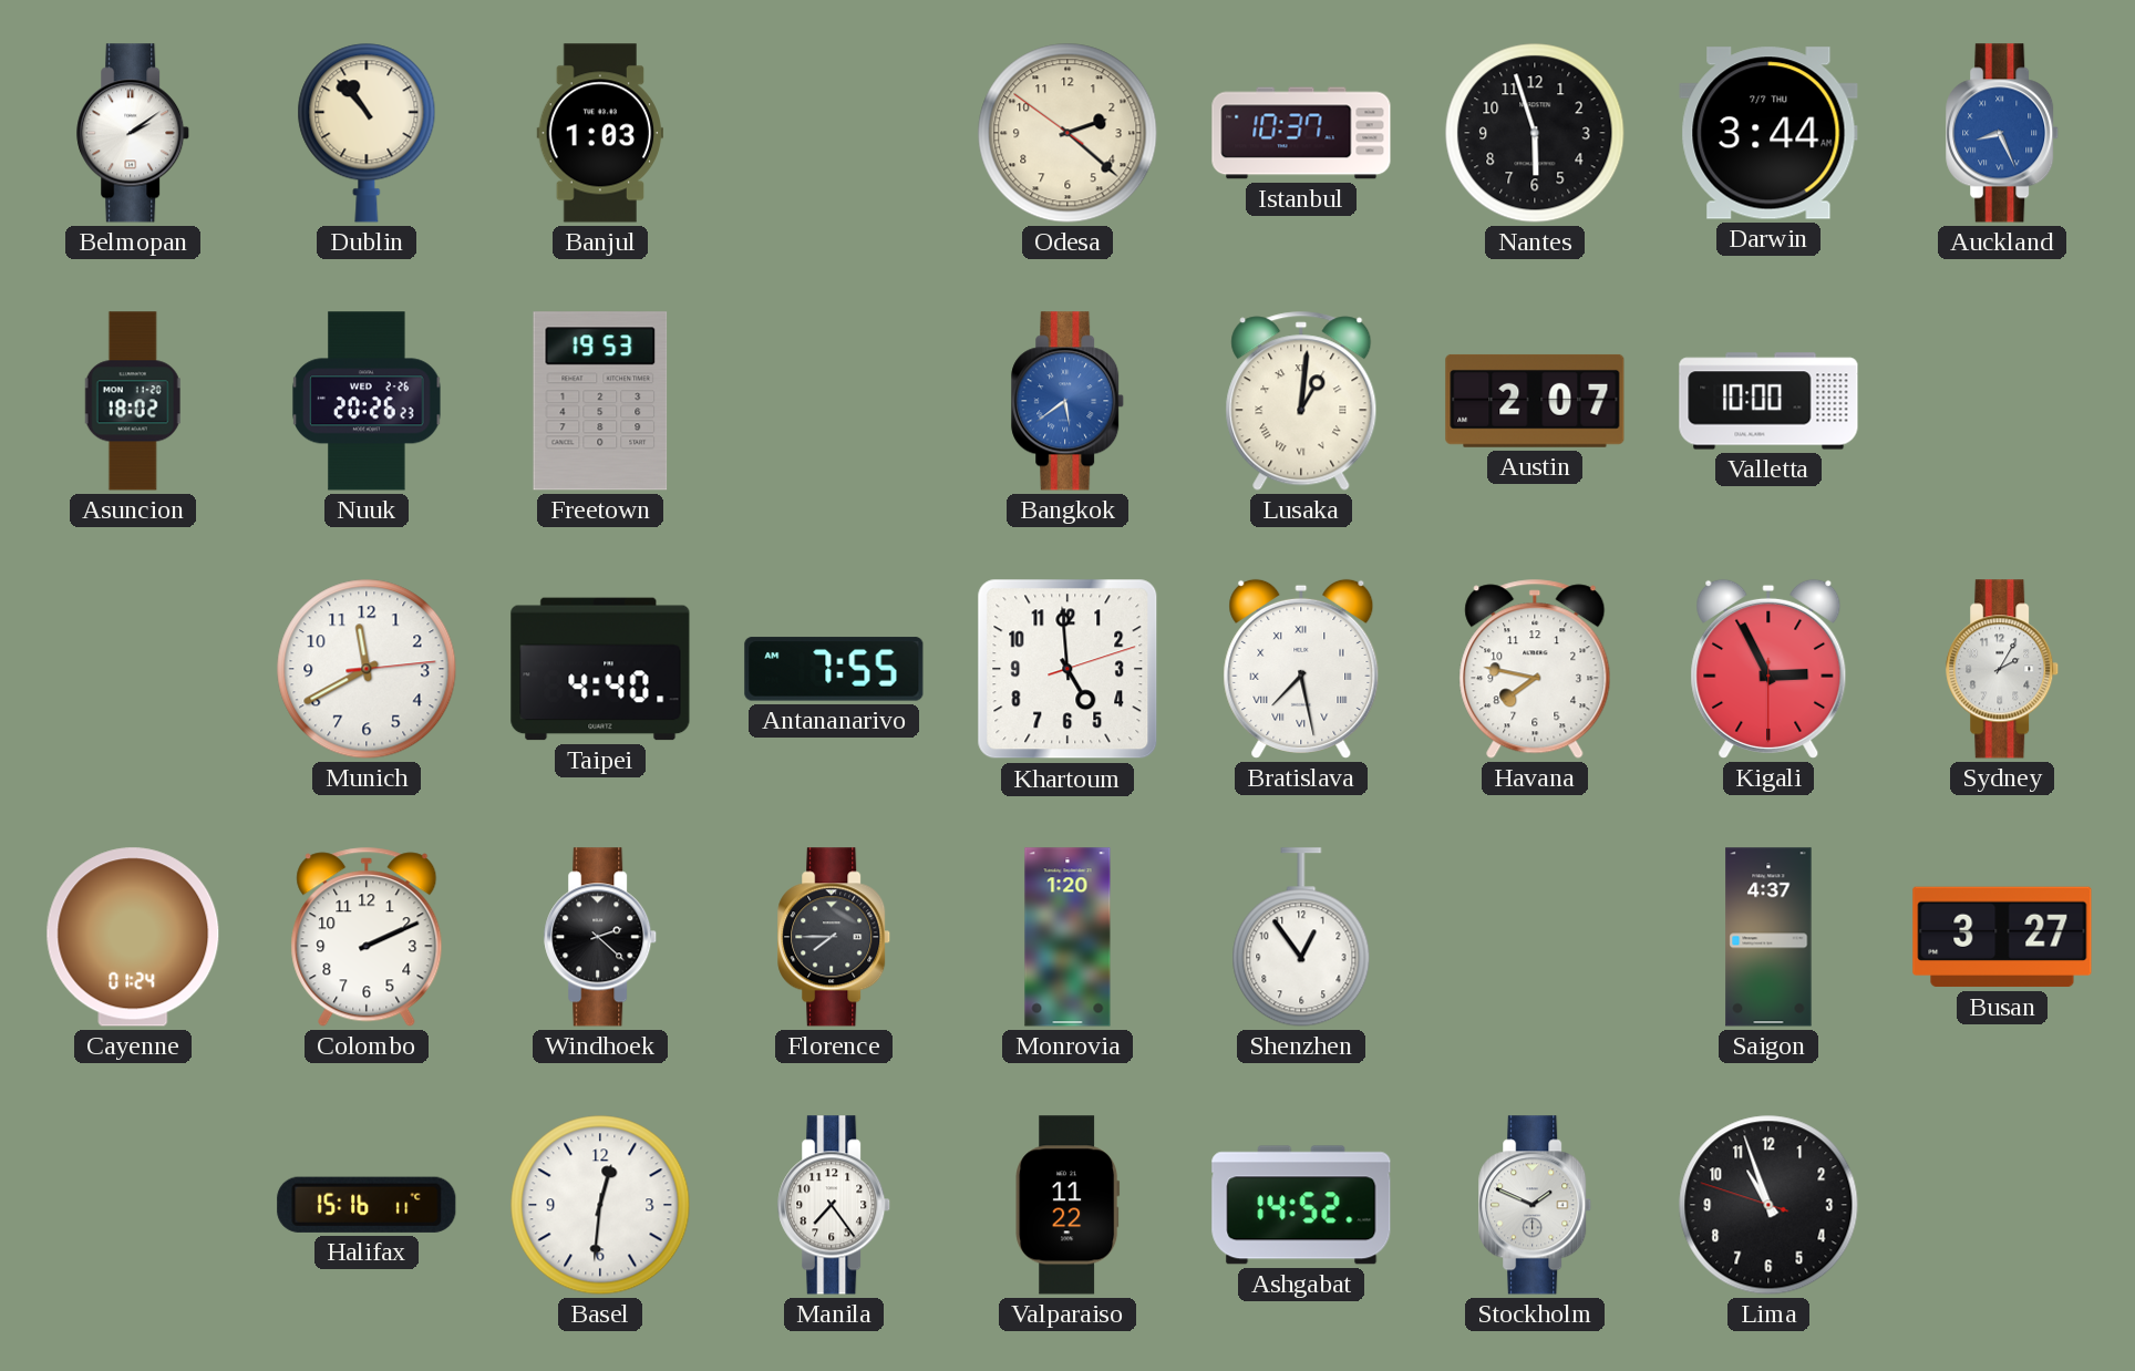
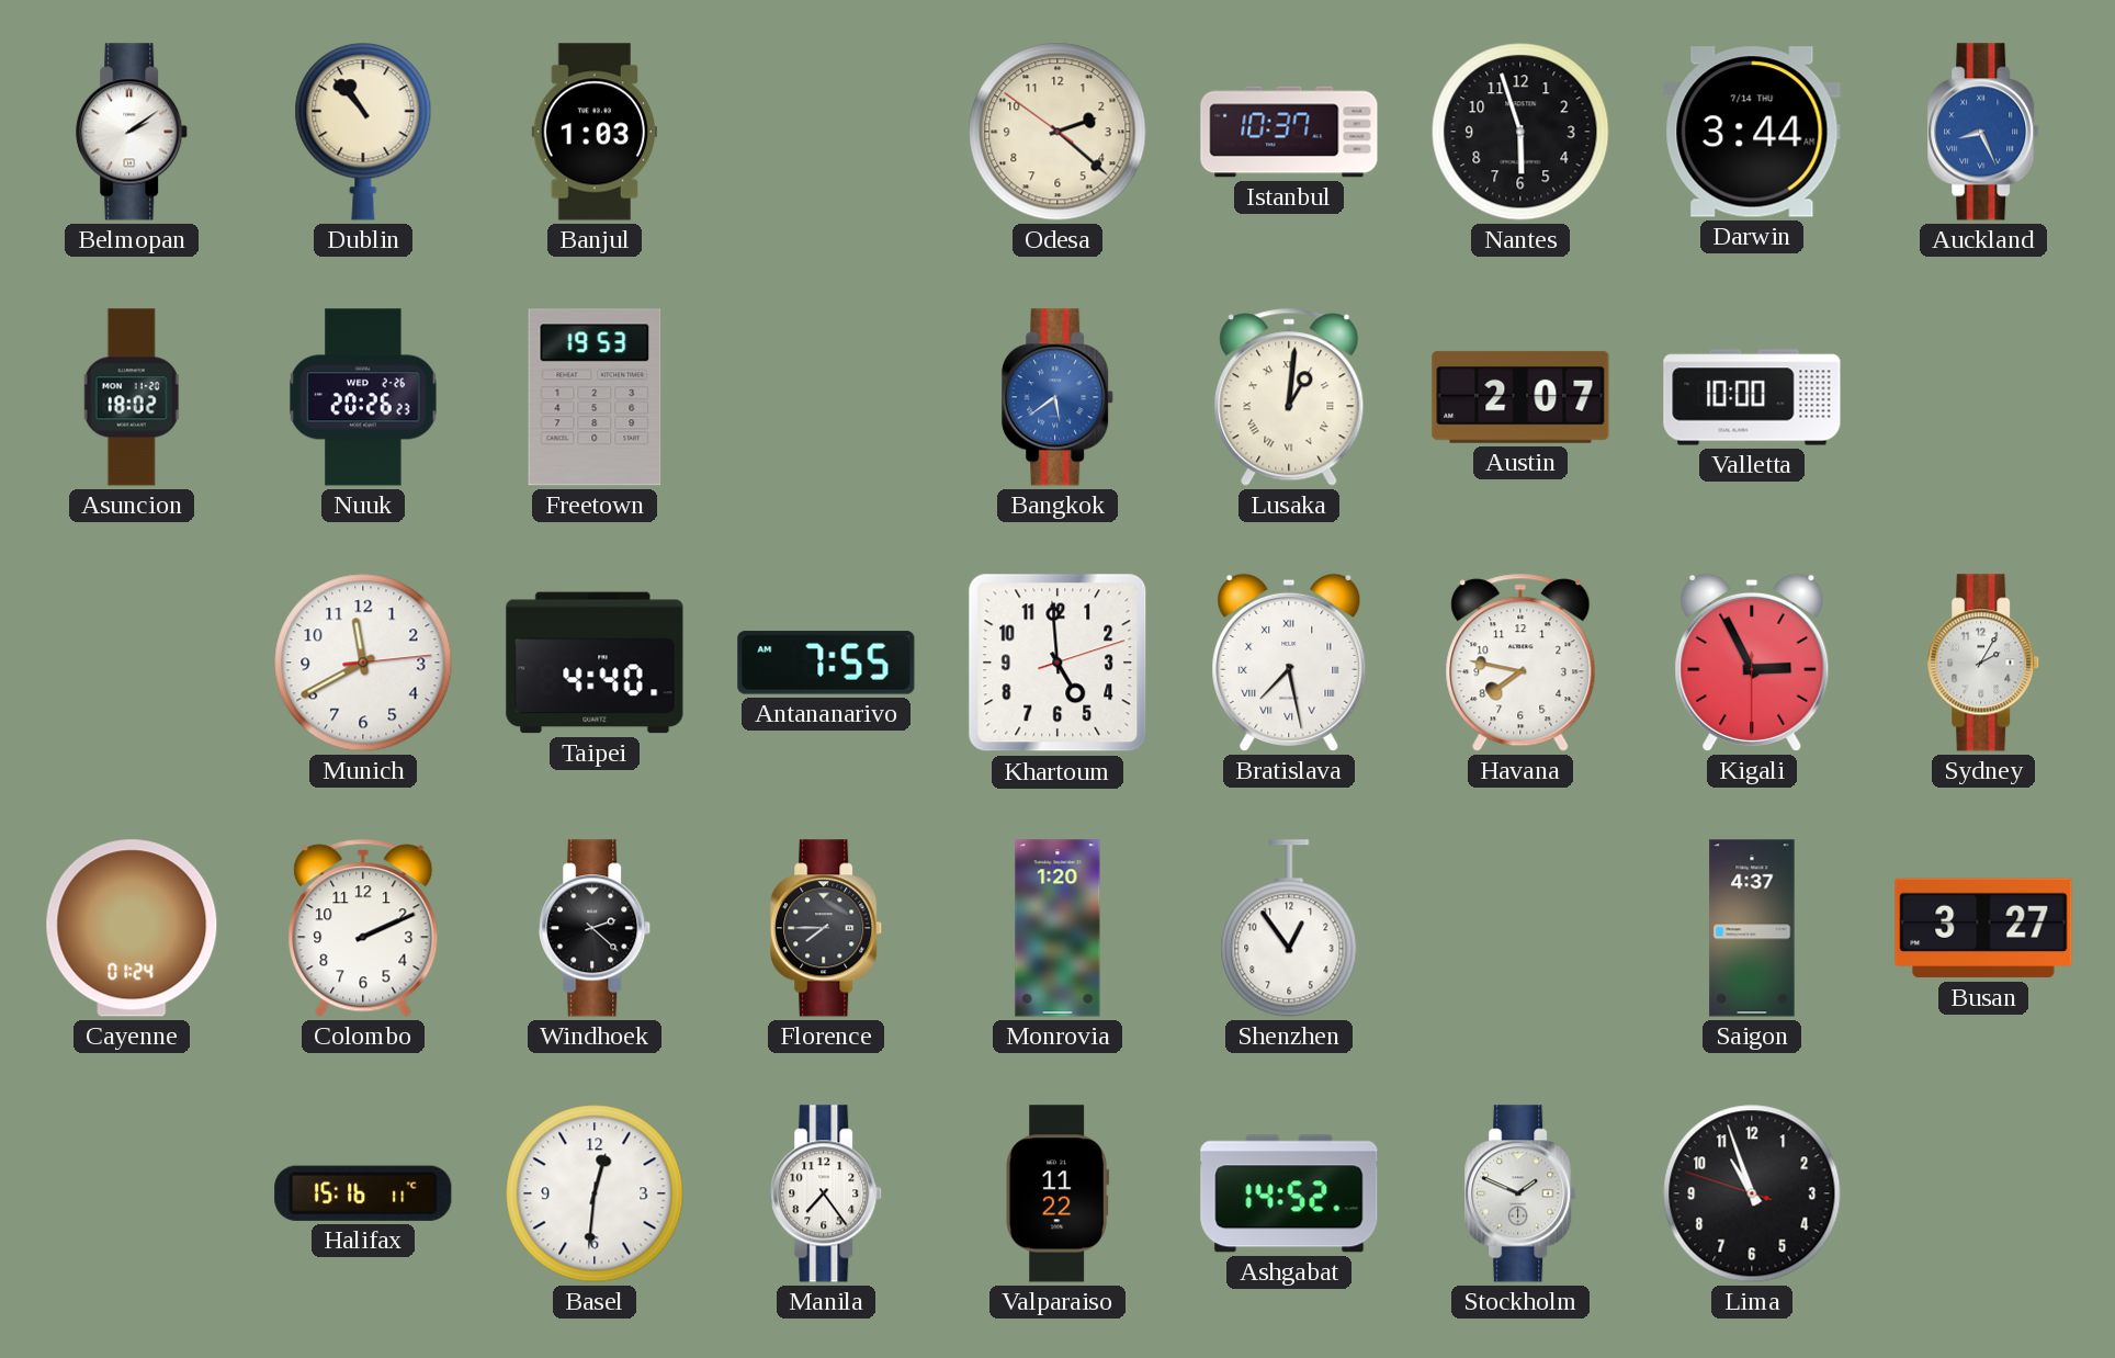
Darwin date: 7/7 THU -> 7/14 THU (1752, 132)
